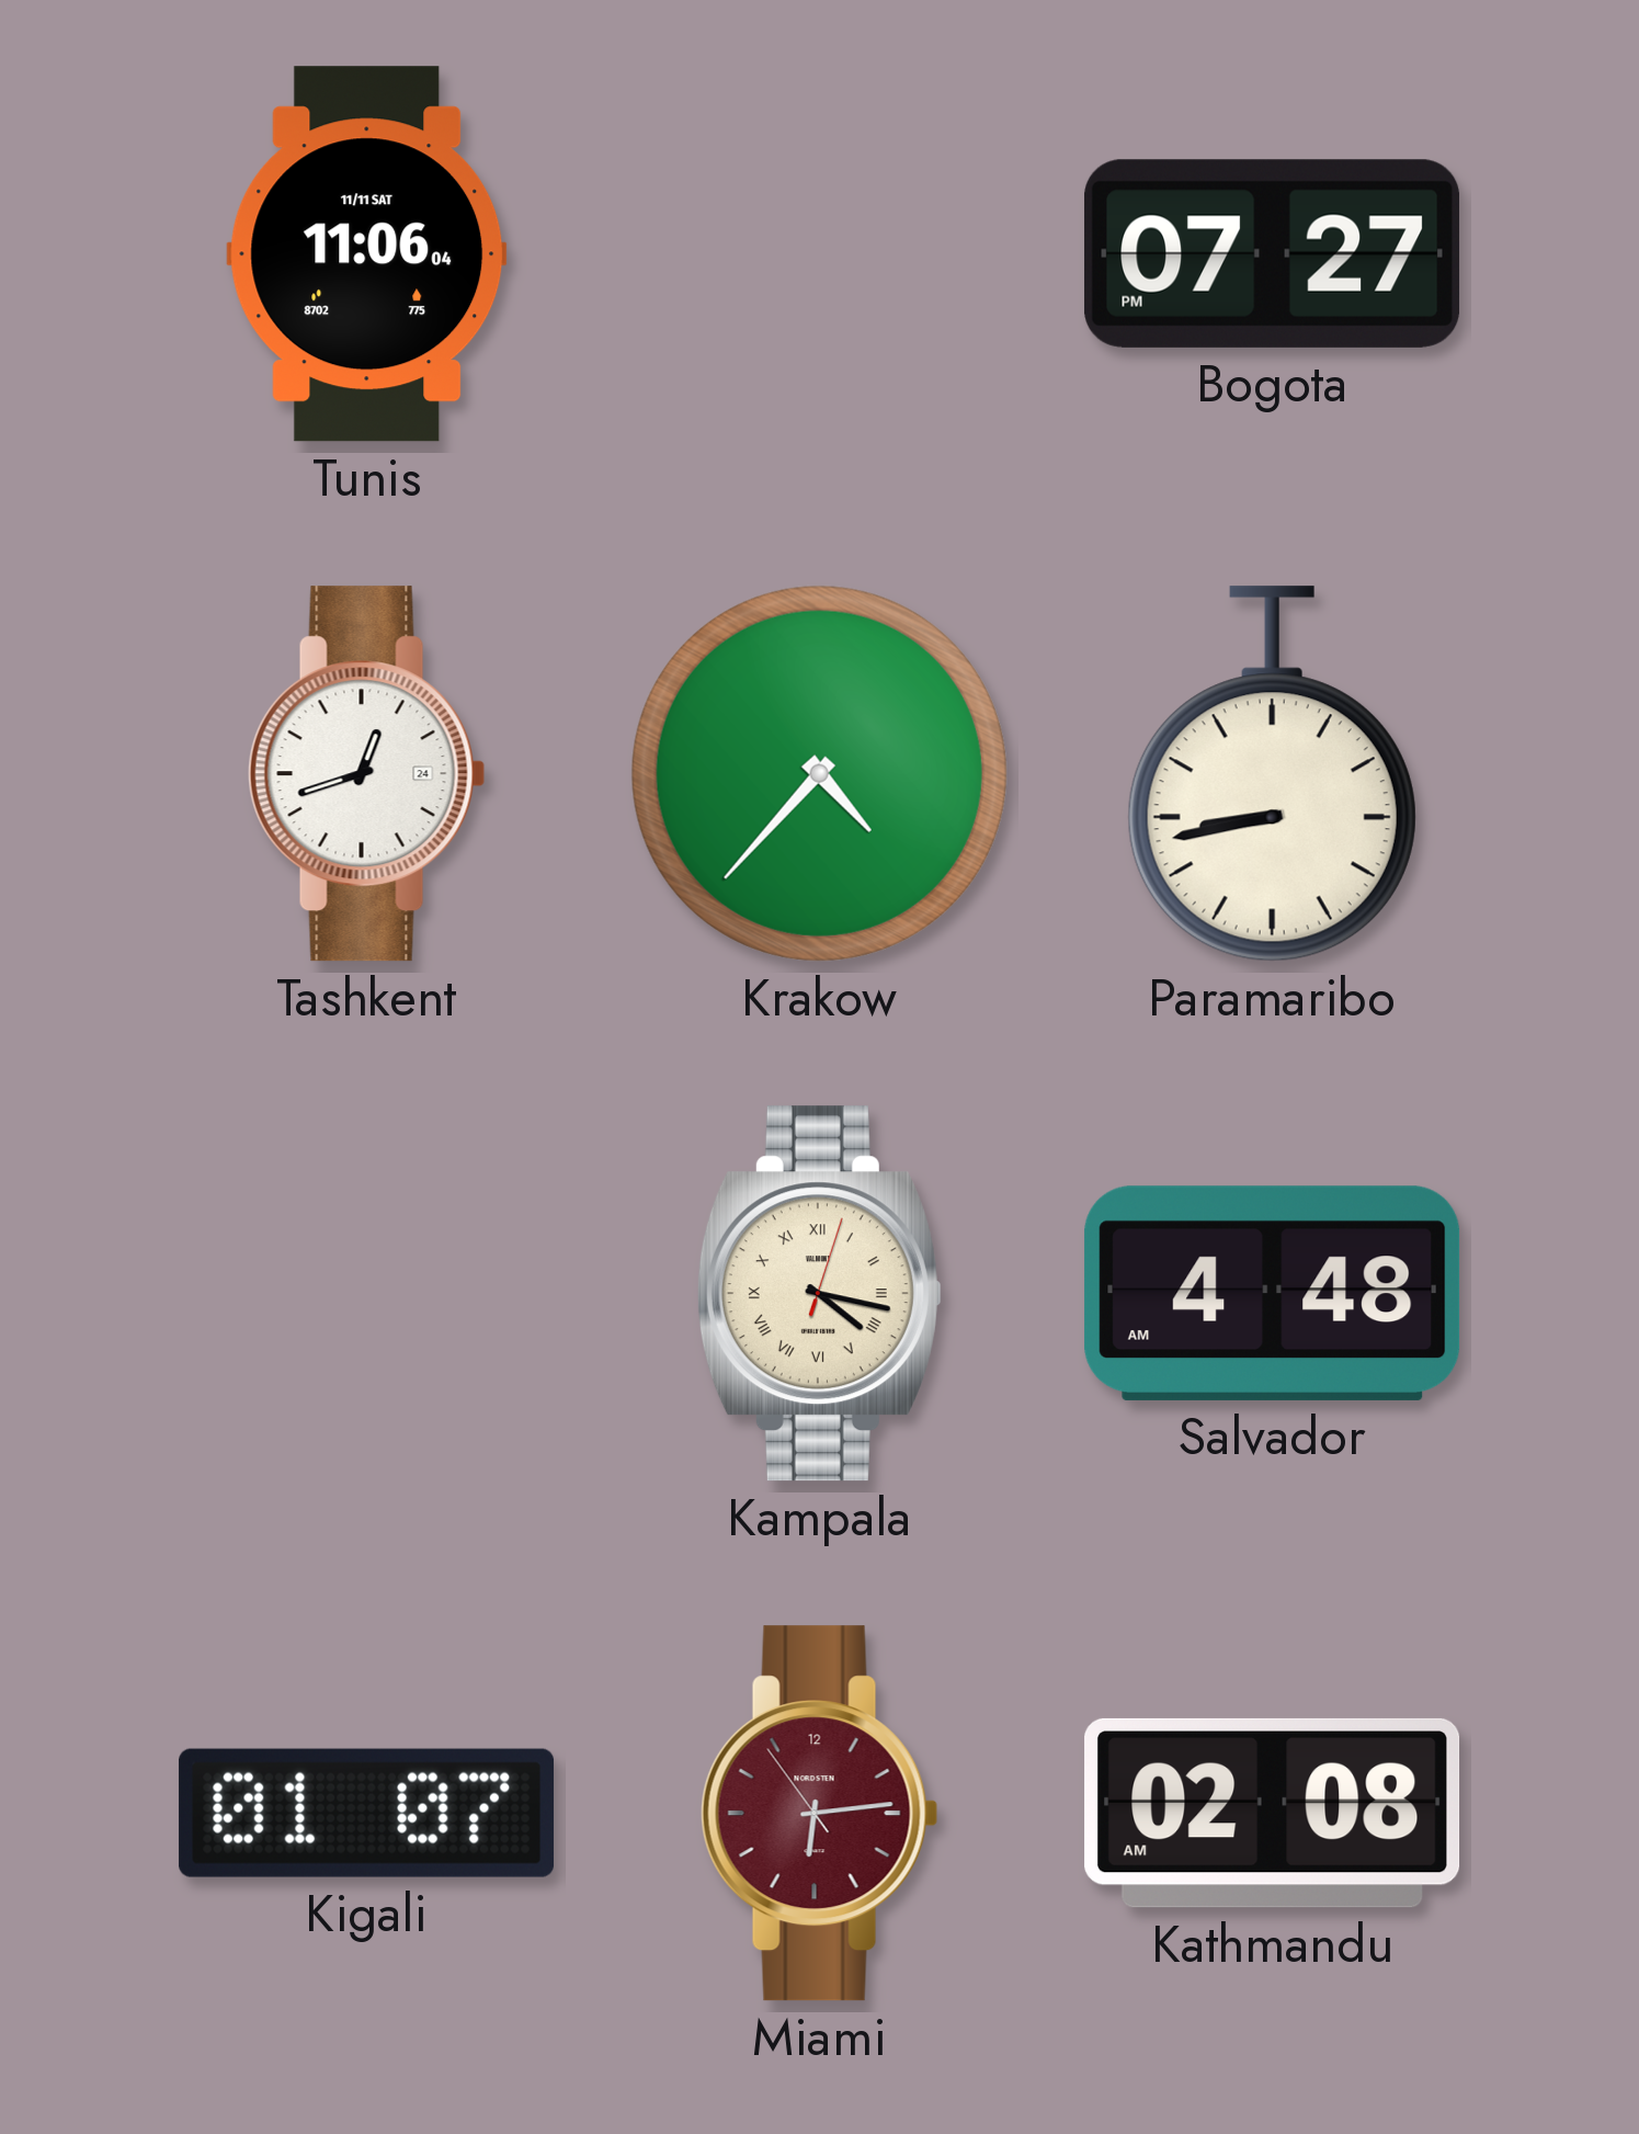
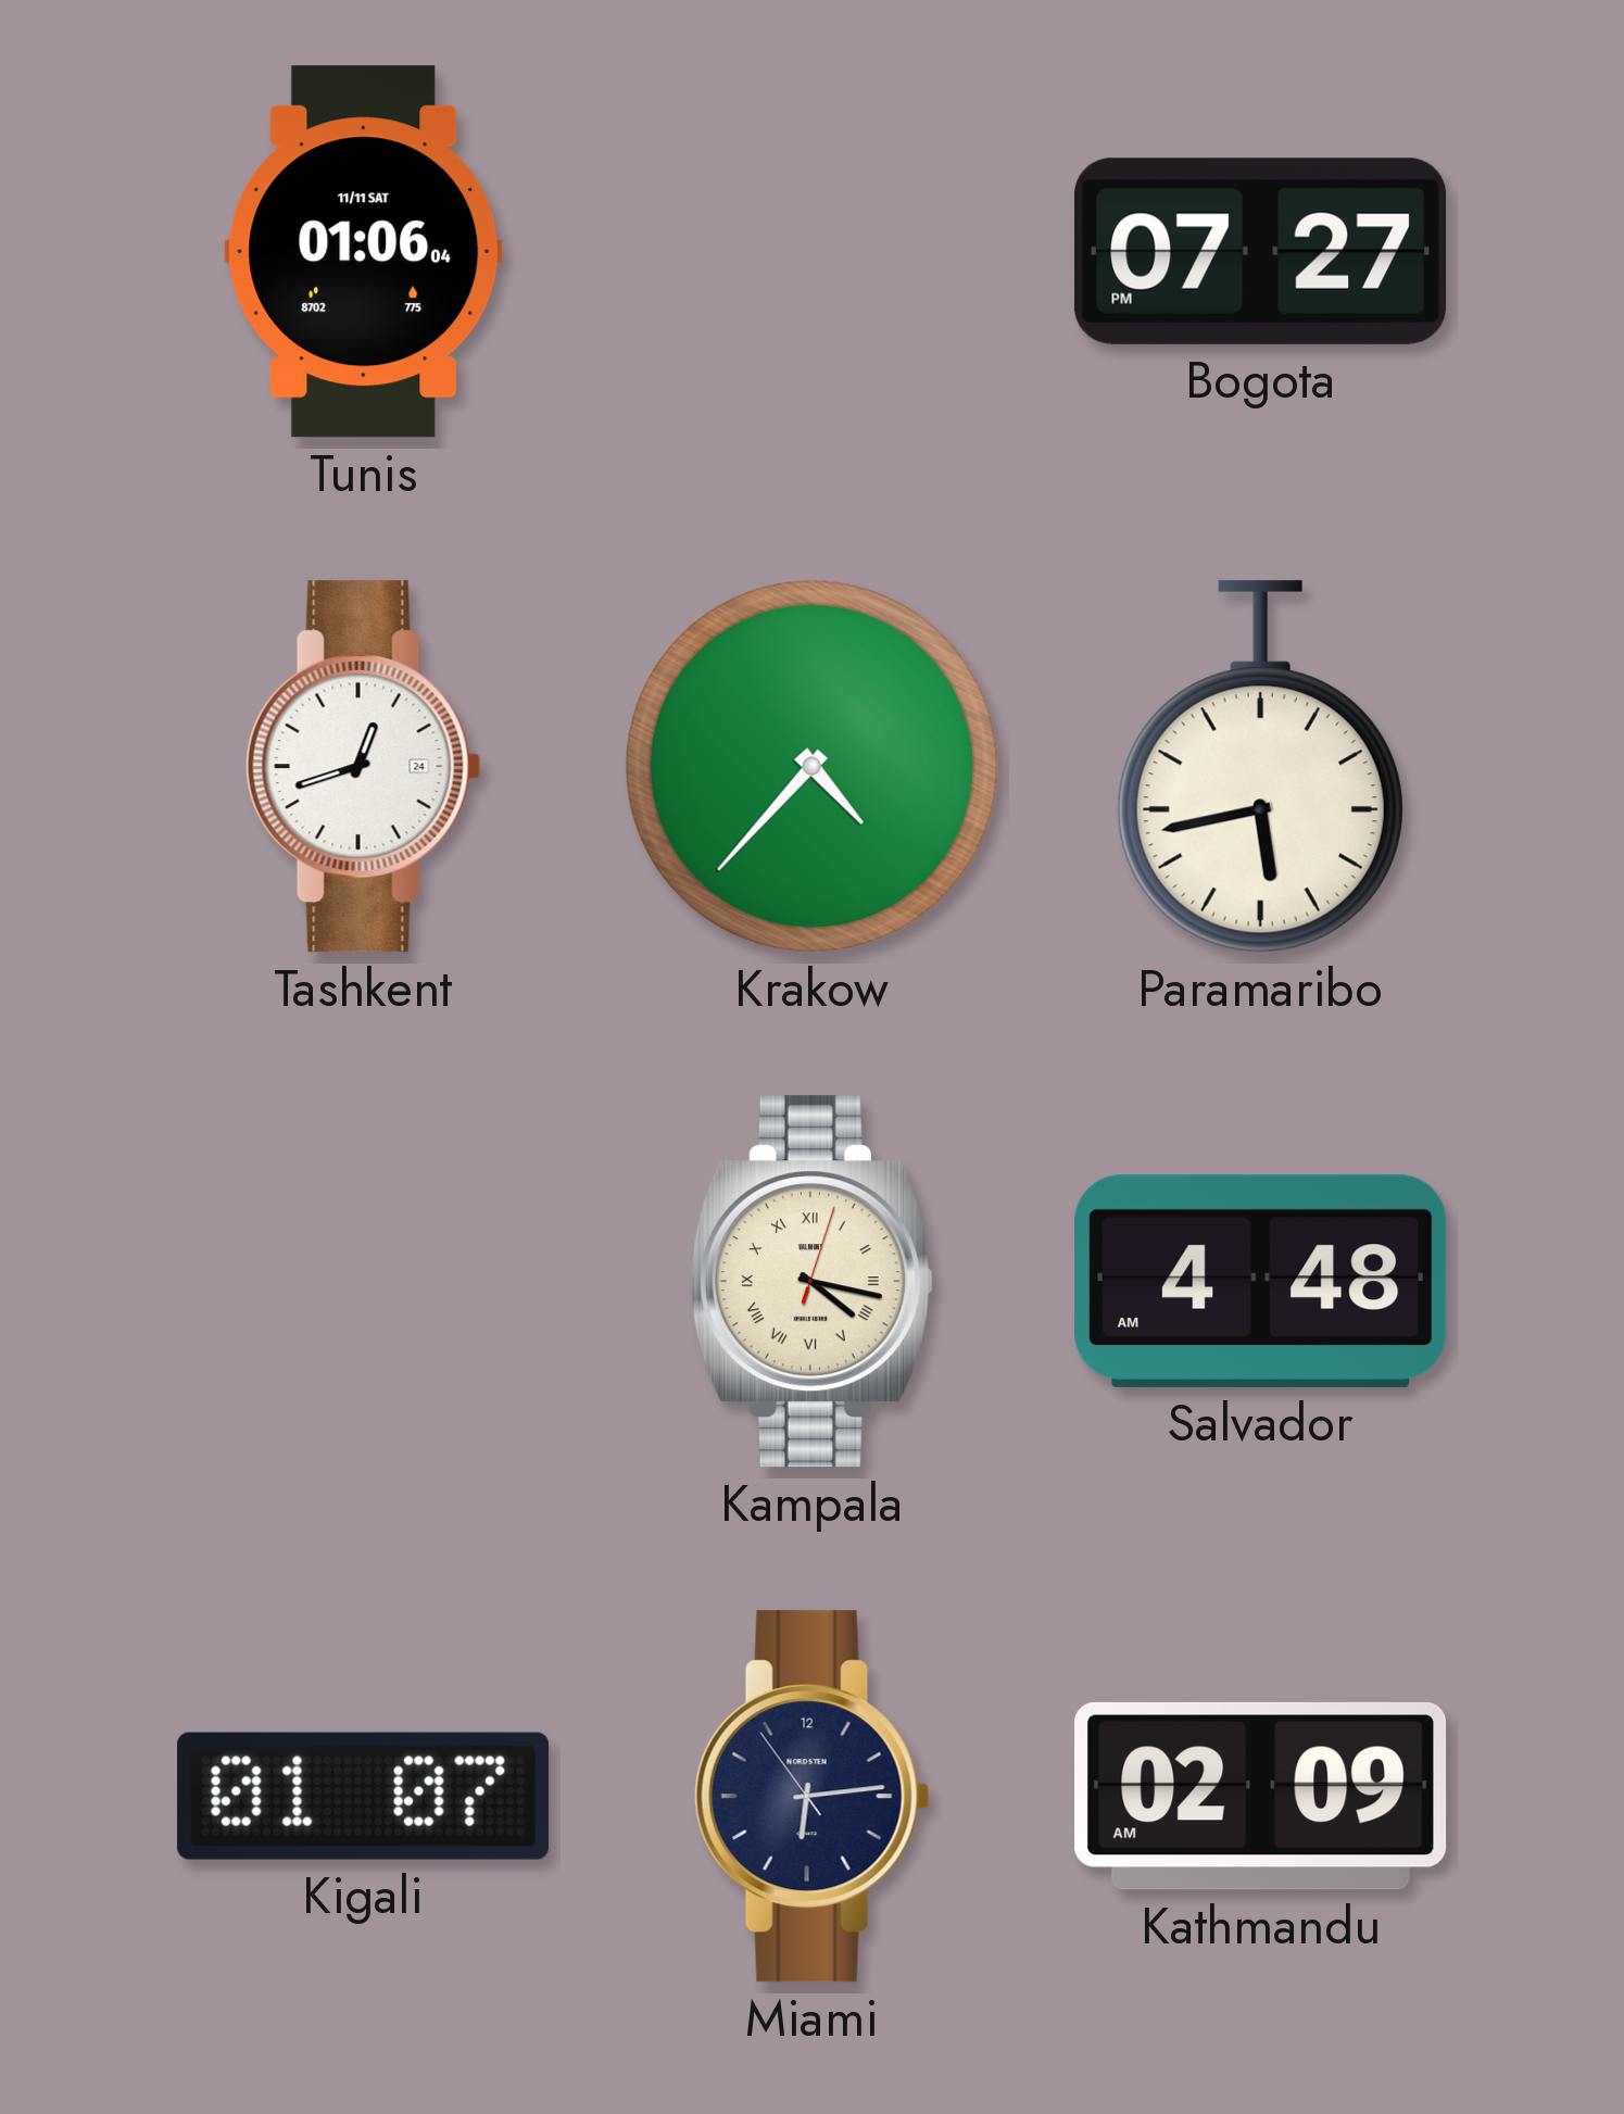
Tunis: 11:06 -> 01:06 (364, 252)
Paramaribo: 8:43 -> 5:43 (1260, 767)
Miami dial: burgundy -> navy (813, 1797)
Kathmandu: 02:08 -> 02:09 (1261, 1796)
